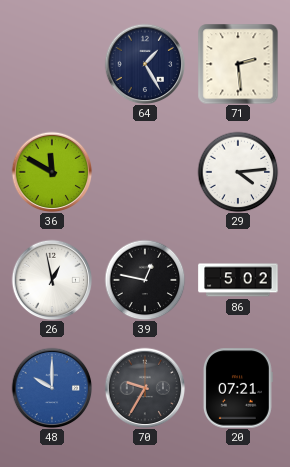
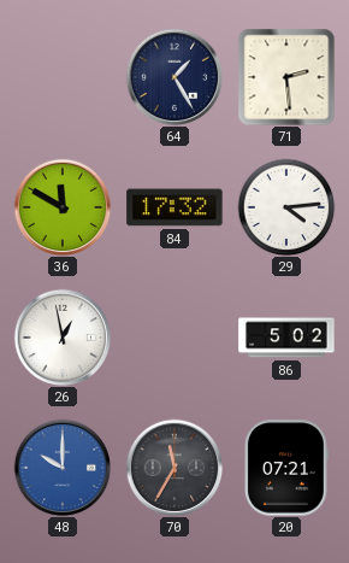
84: none -> 17:32 (174, 207)
39: 12:47 -> none (145, 280)
70: 9:35 -> 11:35 (174, 468)
